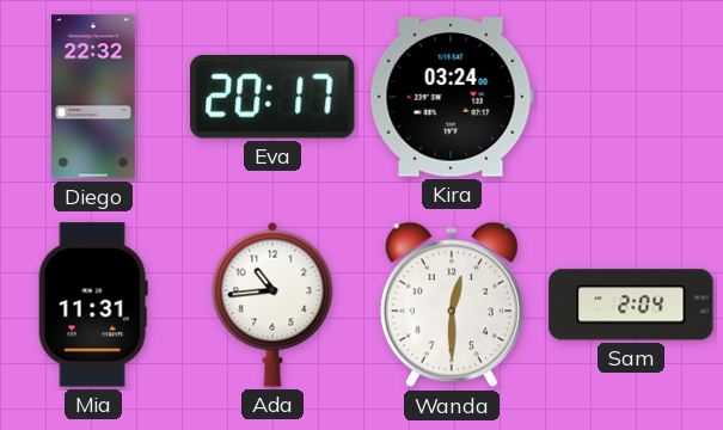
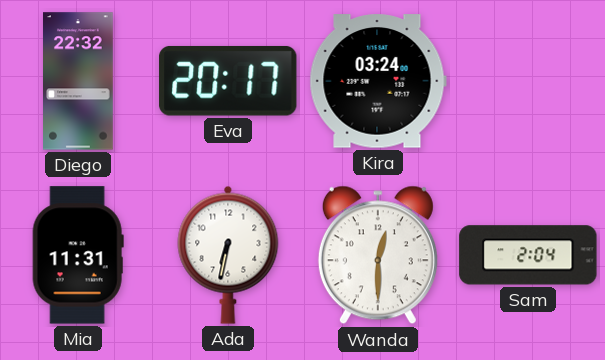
Ada: 10:44 -> 6:32 (228, 255)
